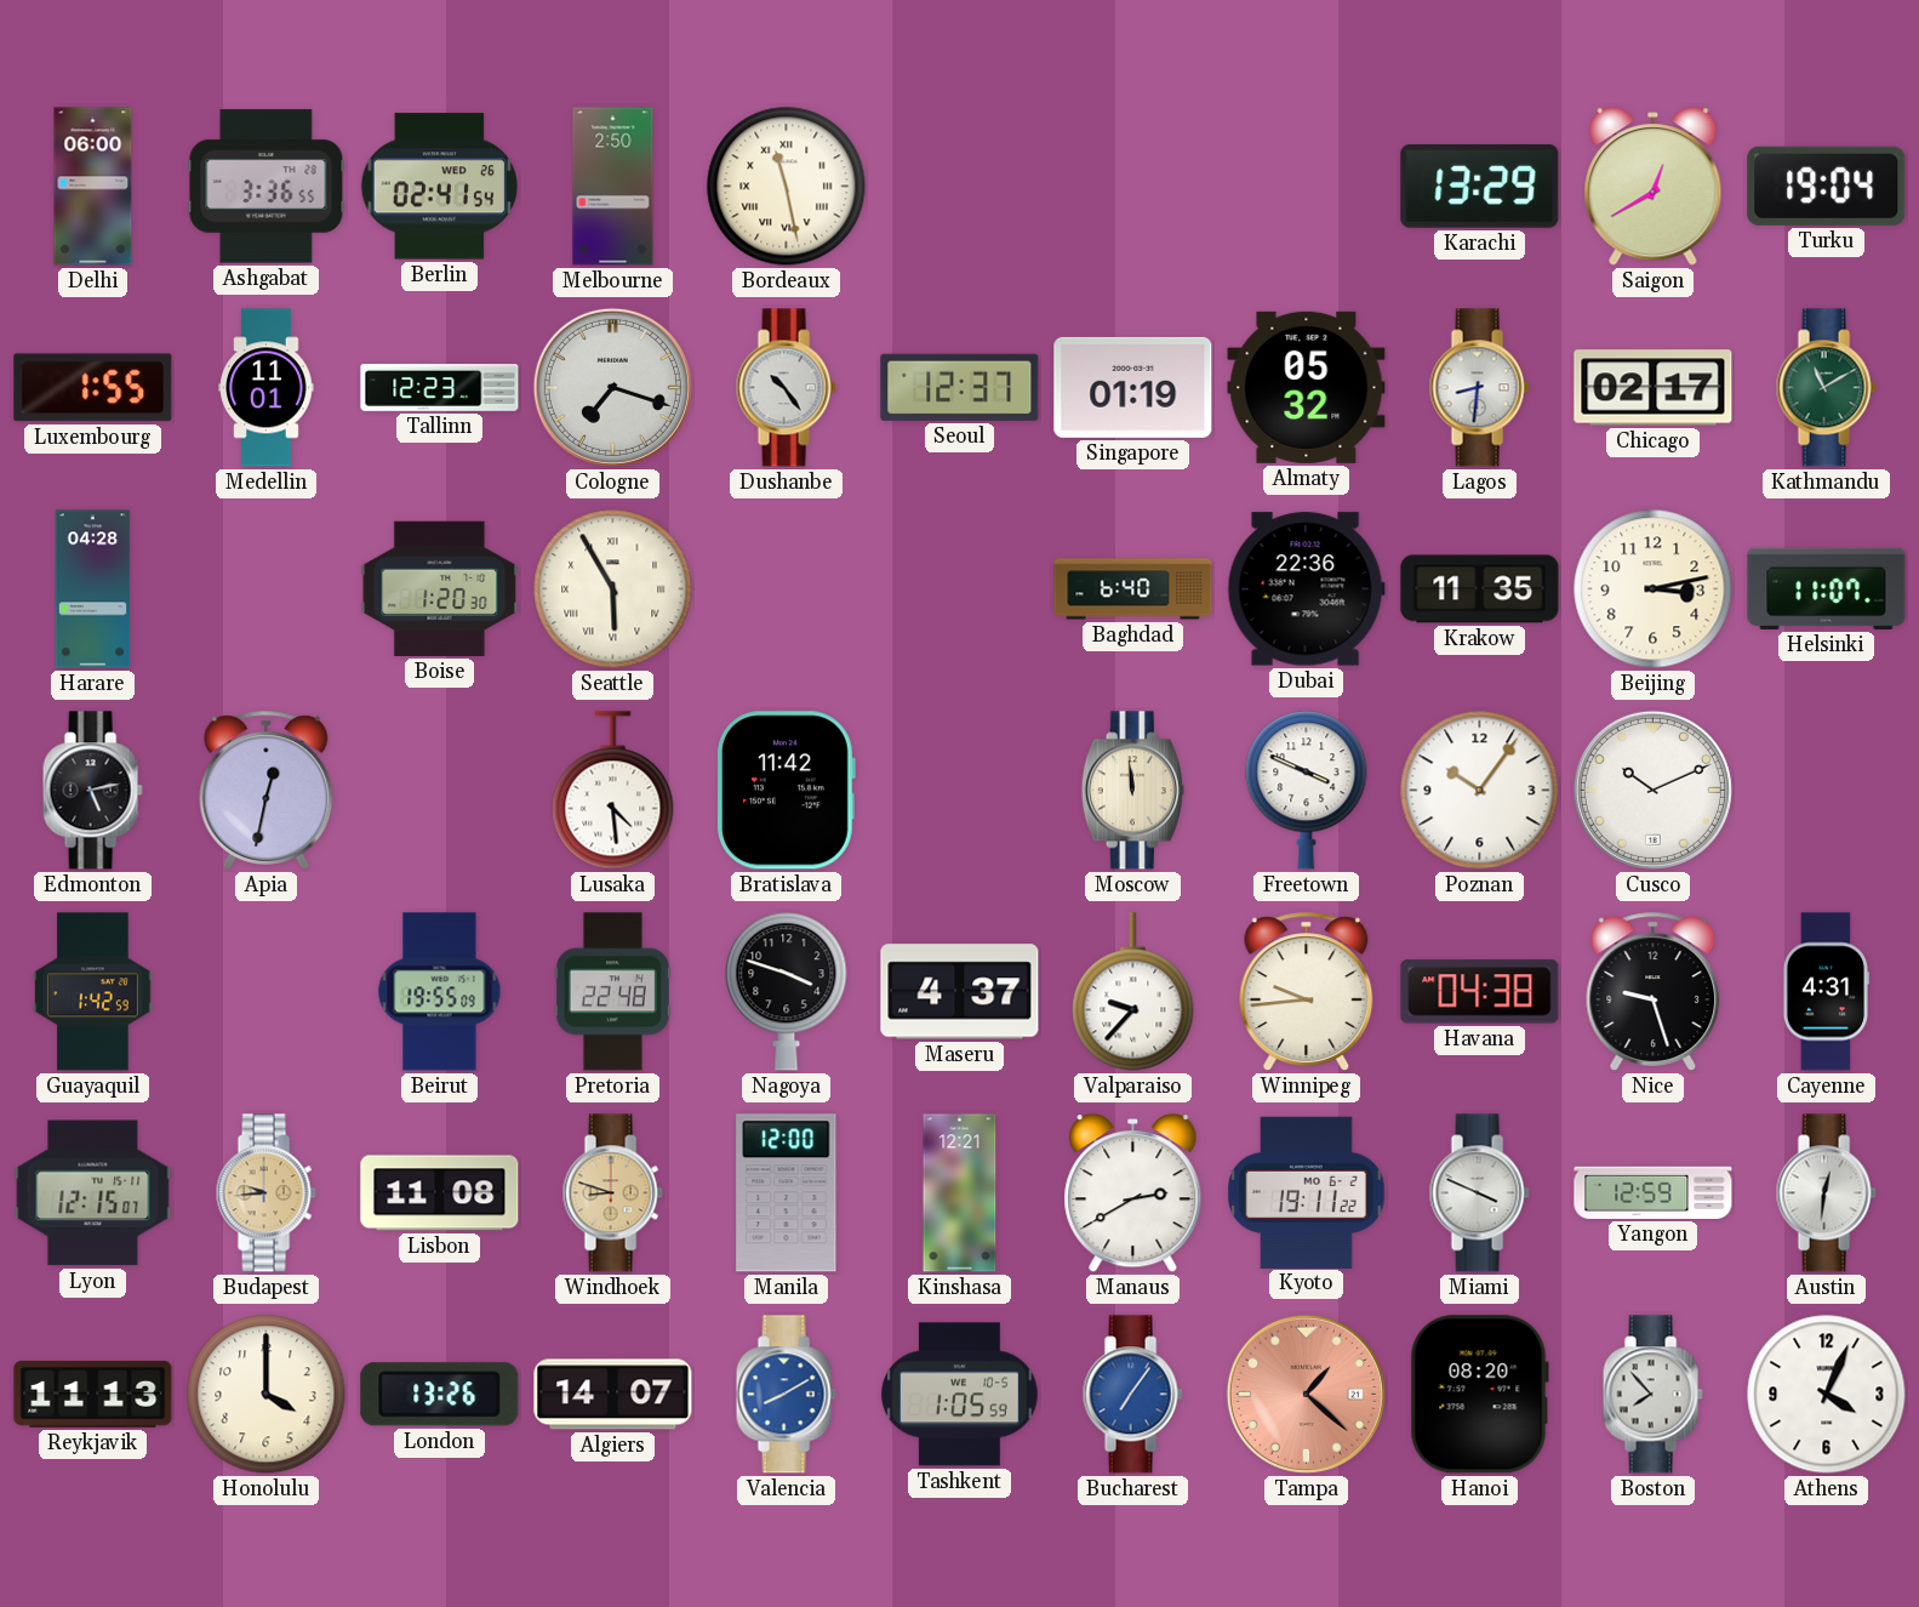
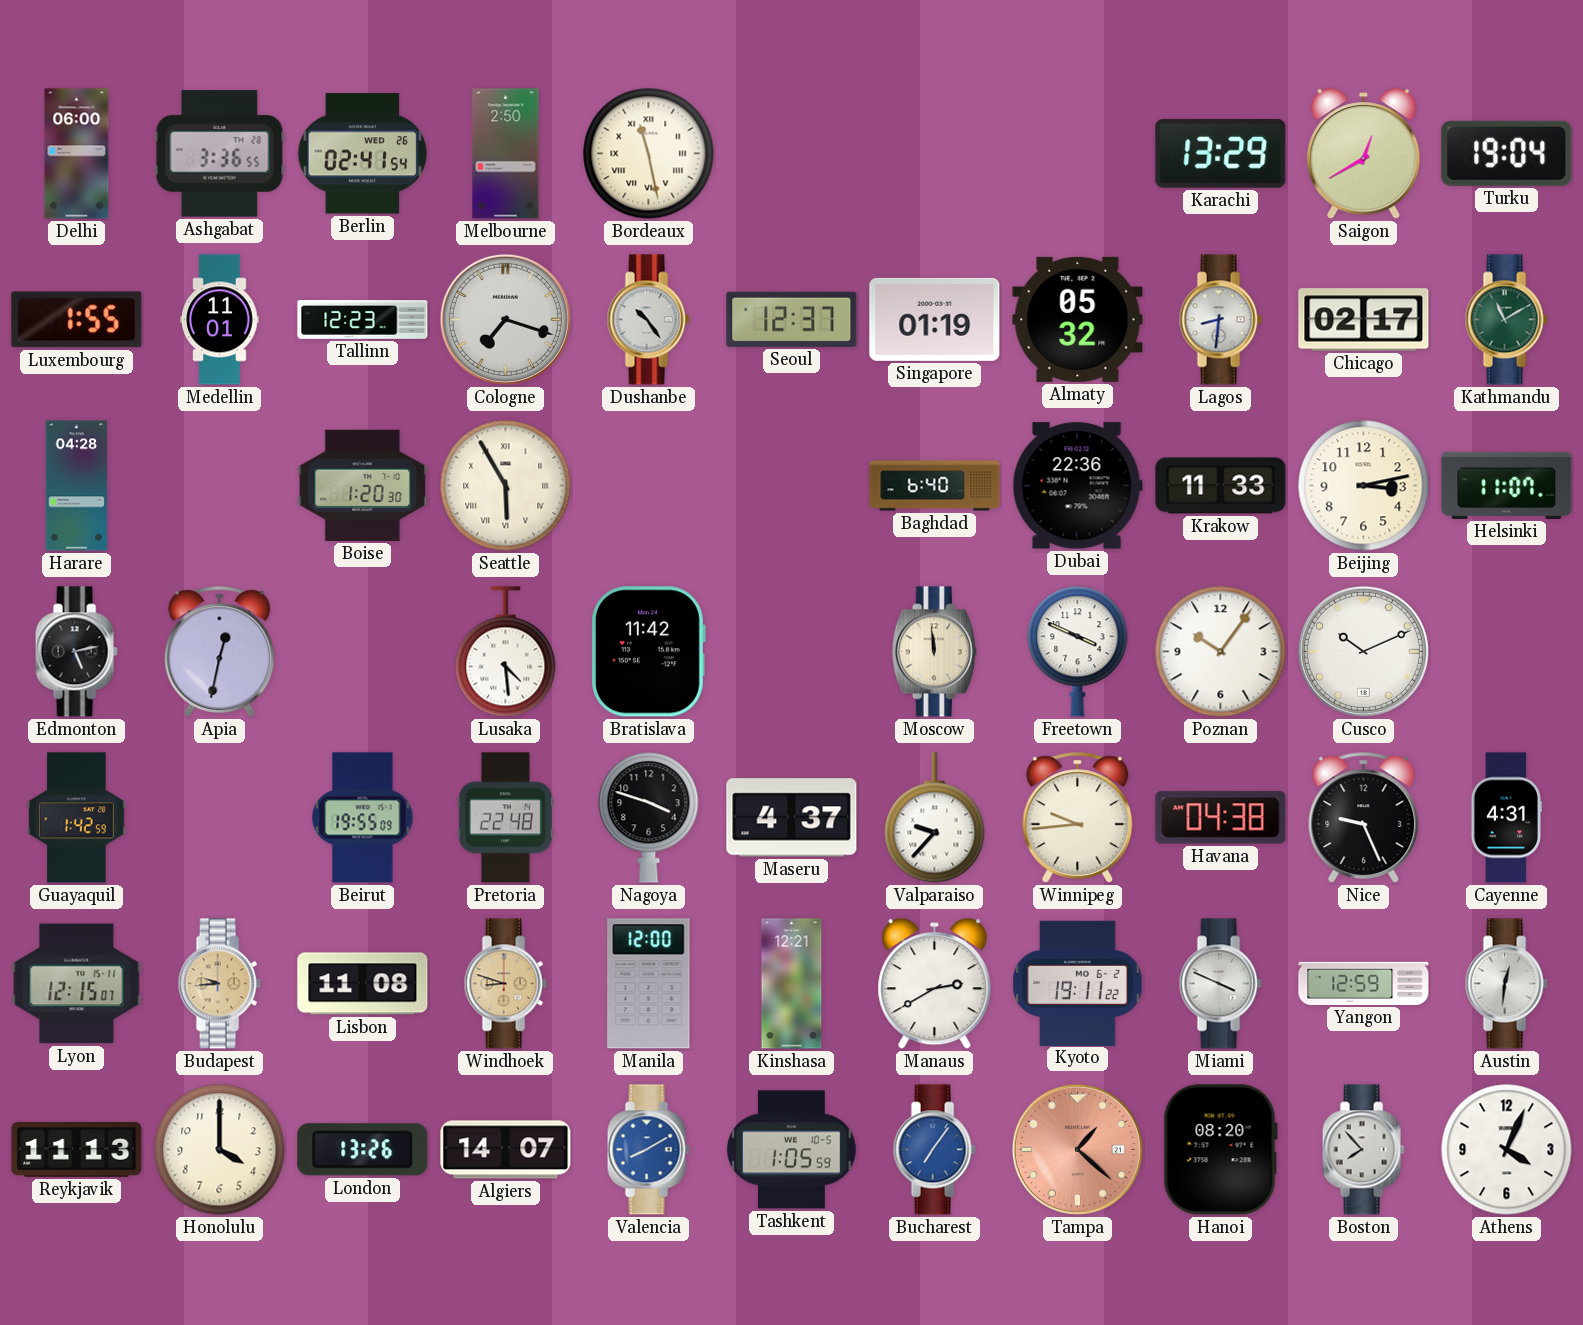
Krakow: 11:35 -> 11:33 (1221, 486)
Nice: 9:27 -> 9:26 (1364, 818)
